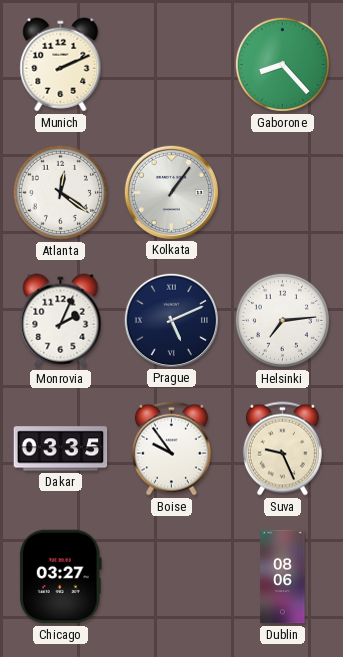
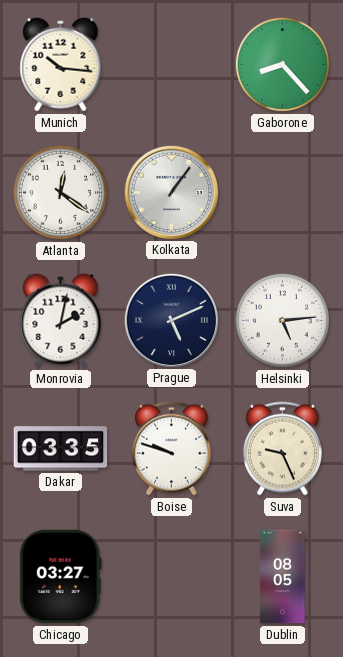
Munich: 2:11 -> 10:16 (61, 65)
Monrovia: 2:04 -> 2:02 (61, 321)
Helsinki: 7:14 -> 5:14 (282, 320)
Boise: 9:54 -> 9:48 (171, 449)
Dublin: 08:06 -> 08:05 (283, 577)
